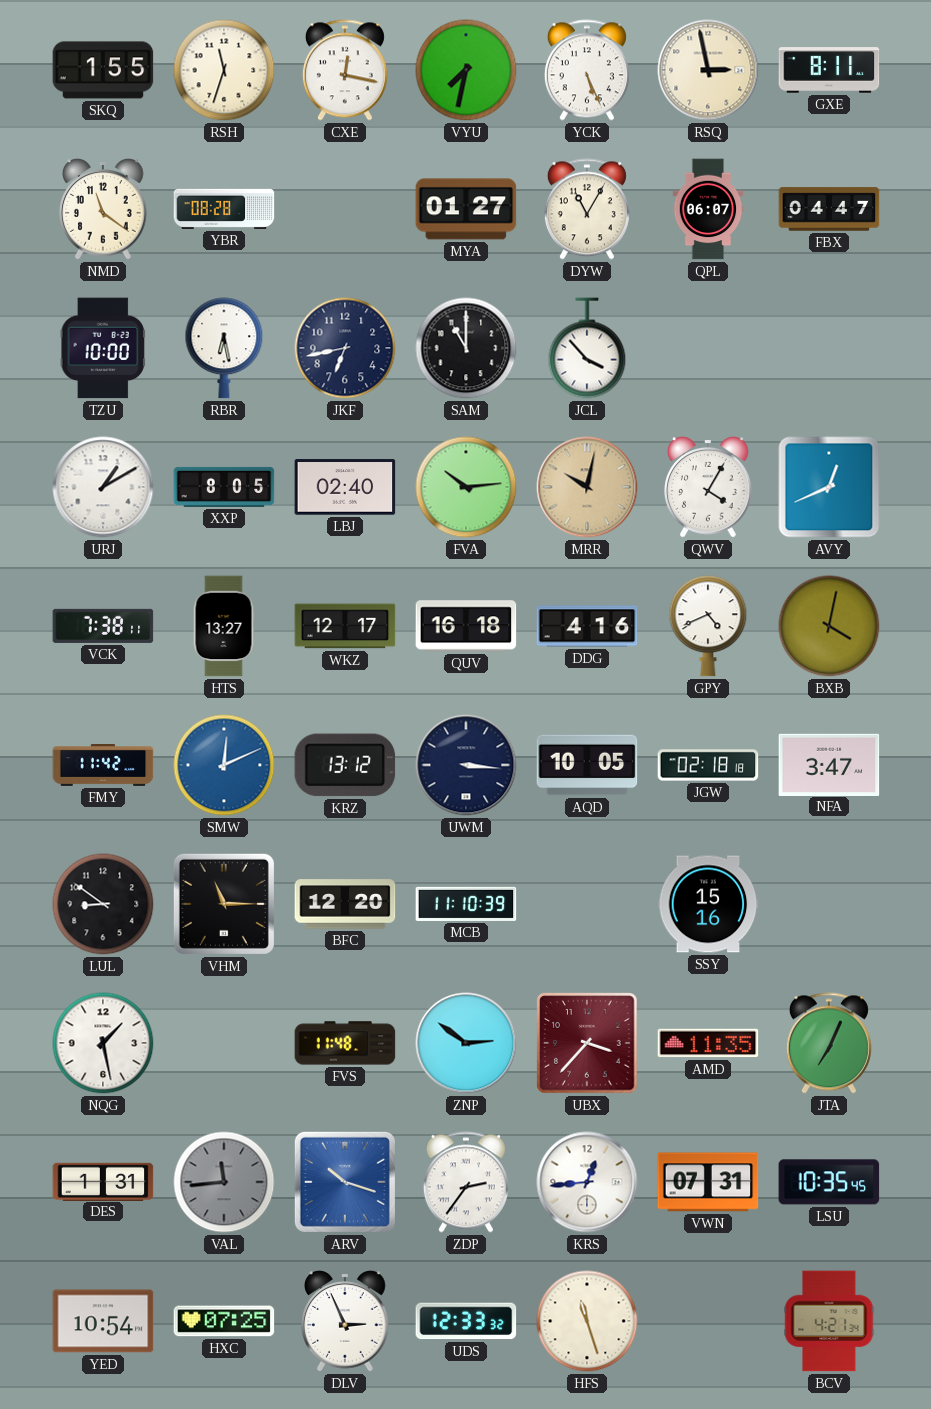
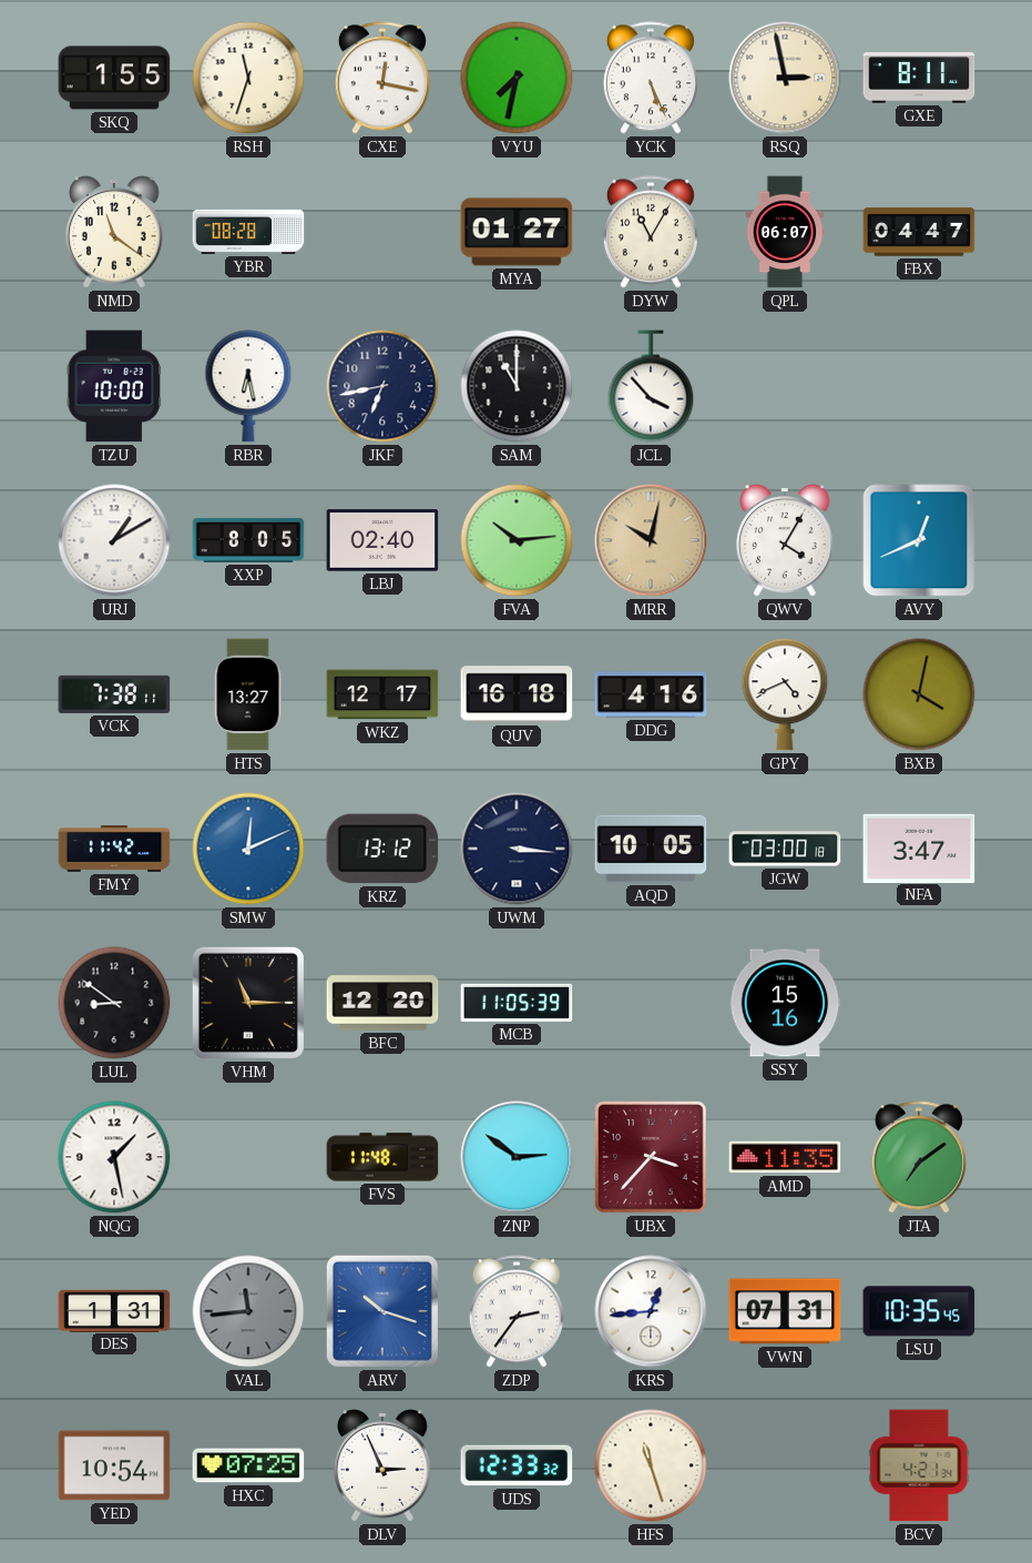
JGW: 02:18 -> 03:00 (785, 849)
MCB: 11:10 -> 11:05 (517, 1003)
JTA: 7:04 -> 7:09 (919, 1157)
